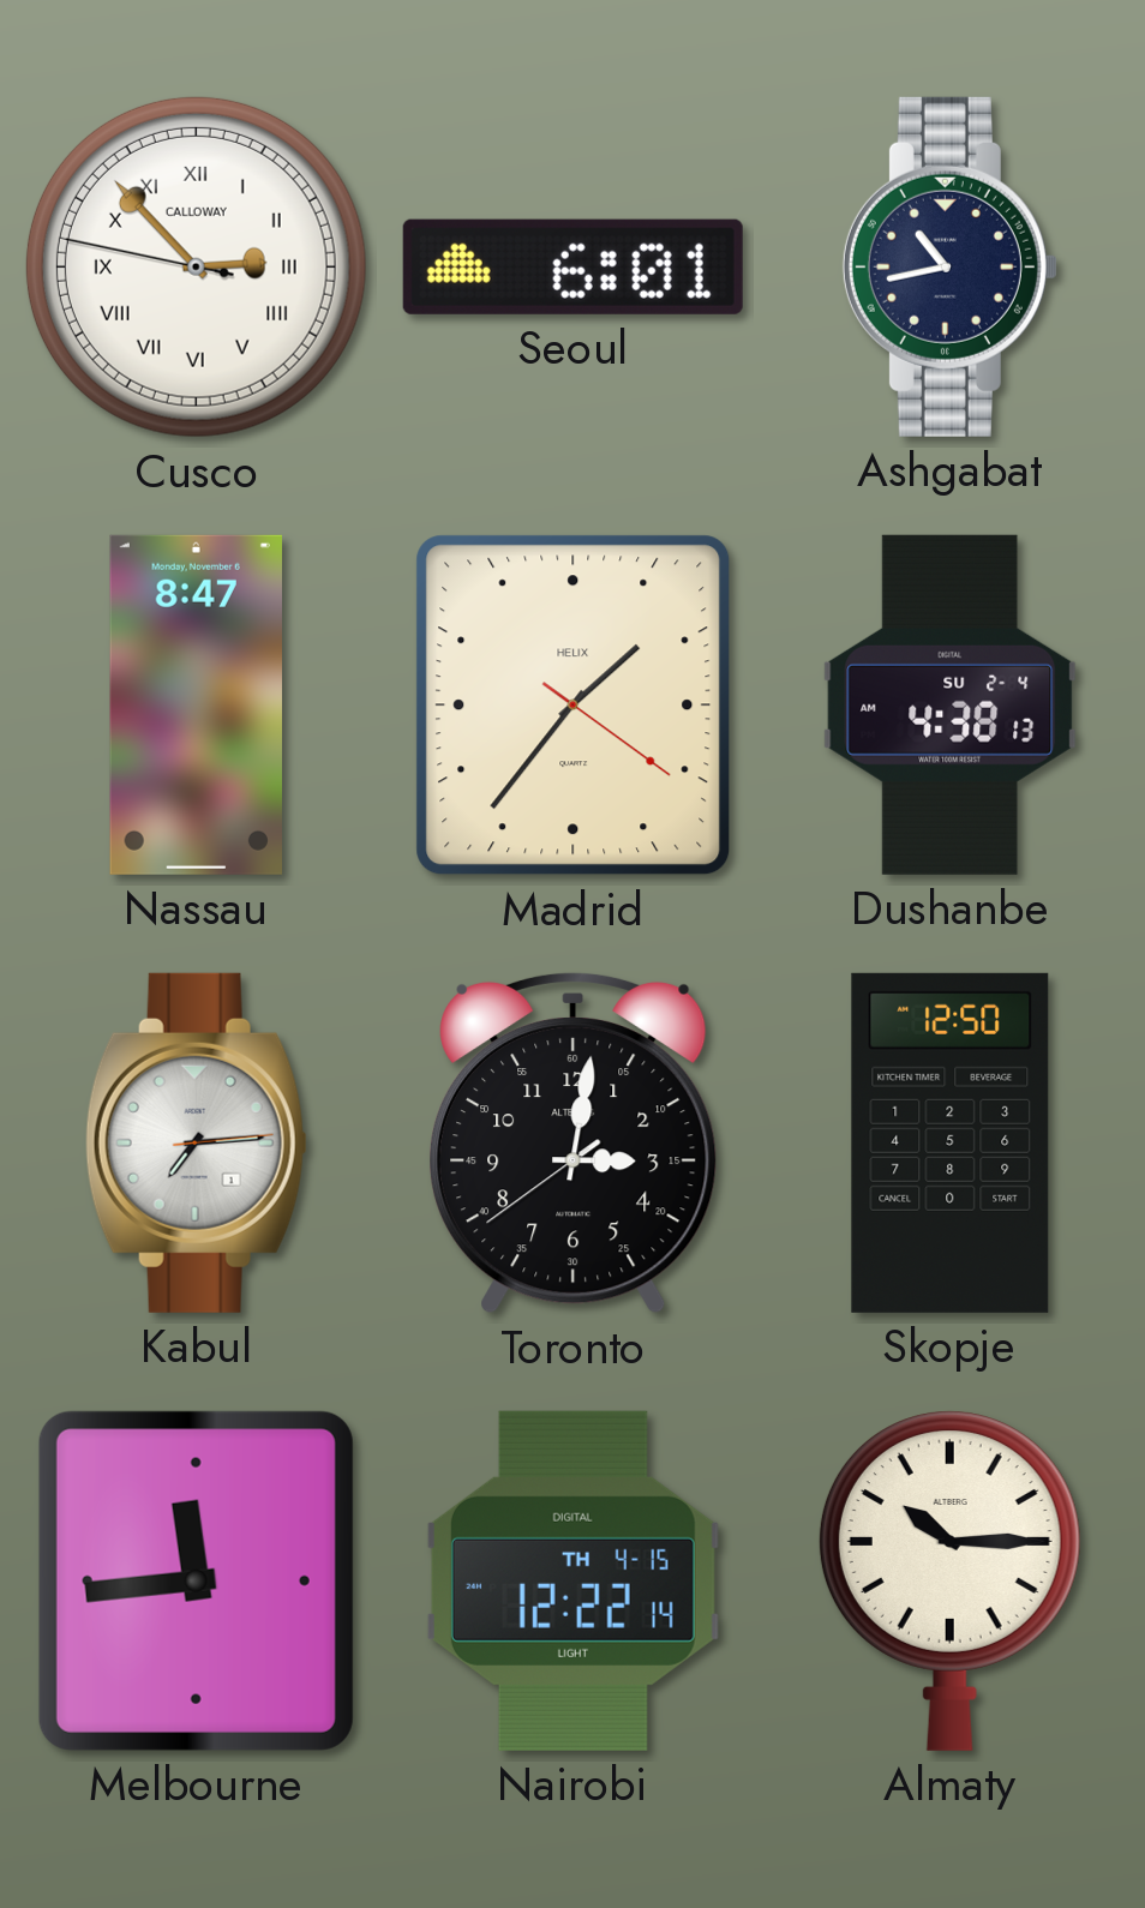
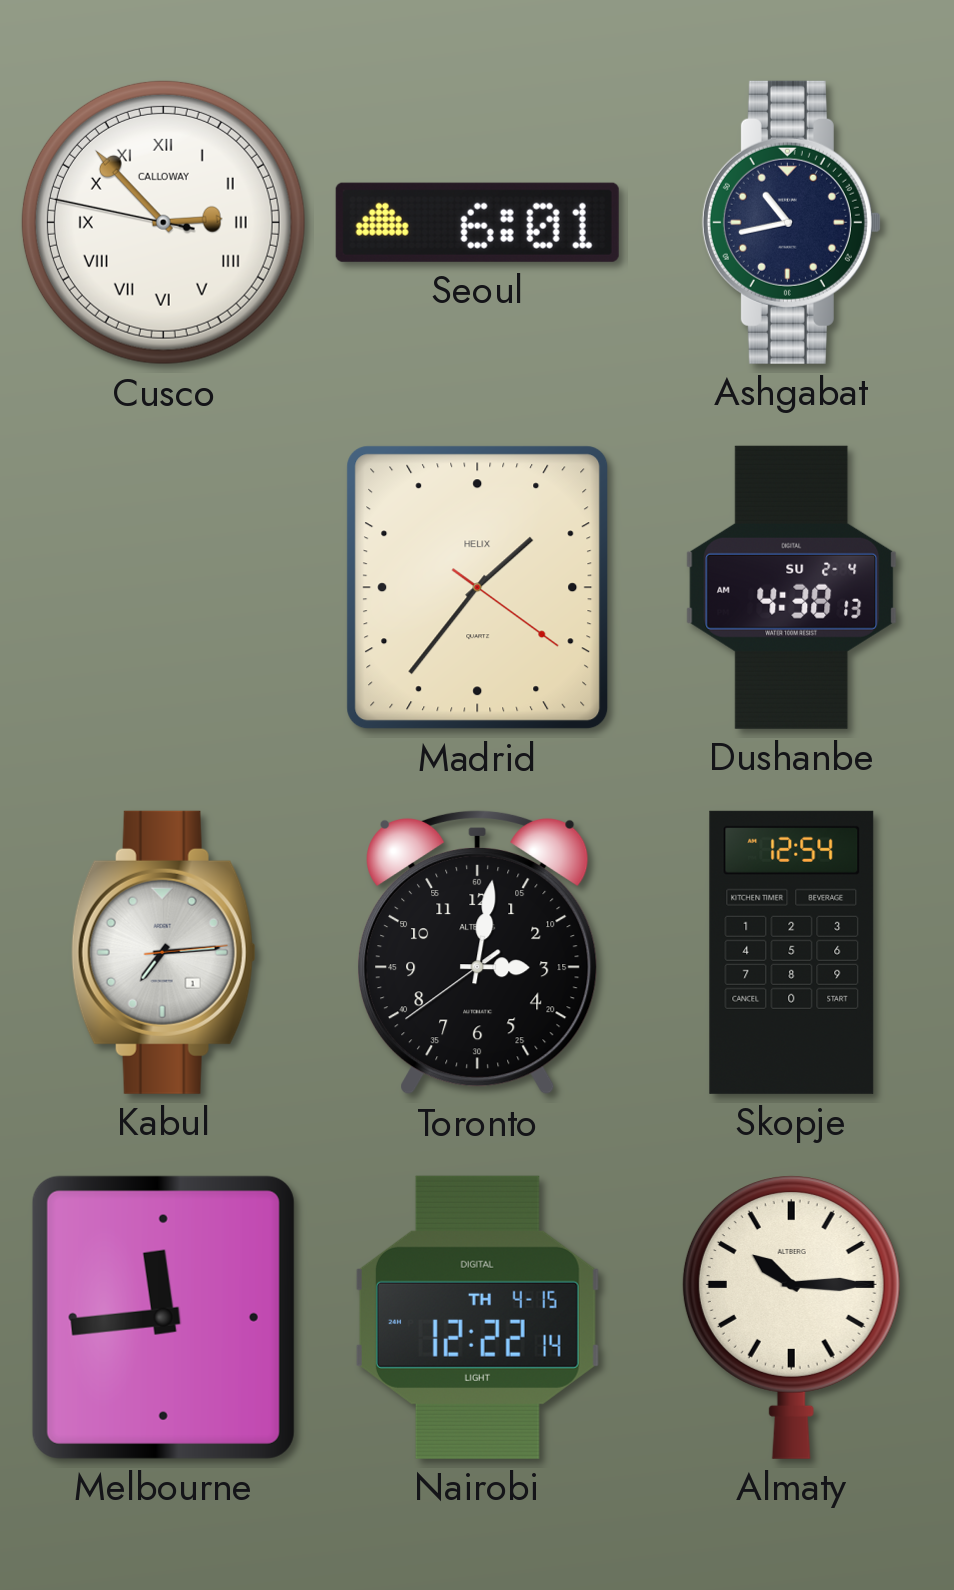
Nassau: 8:47 -> none (196, 704)
Skopje: 12:50 -> 12:54 (792, 952)
